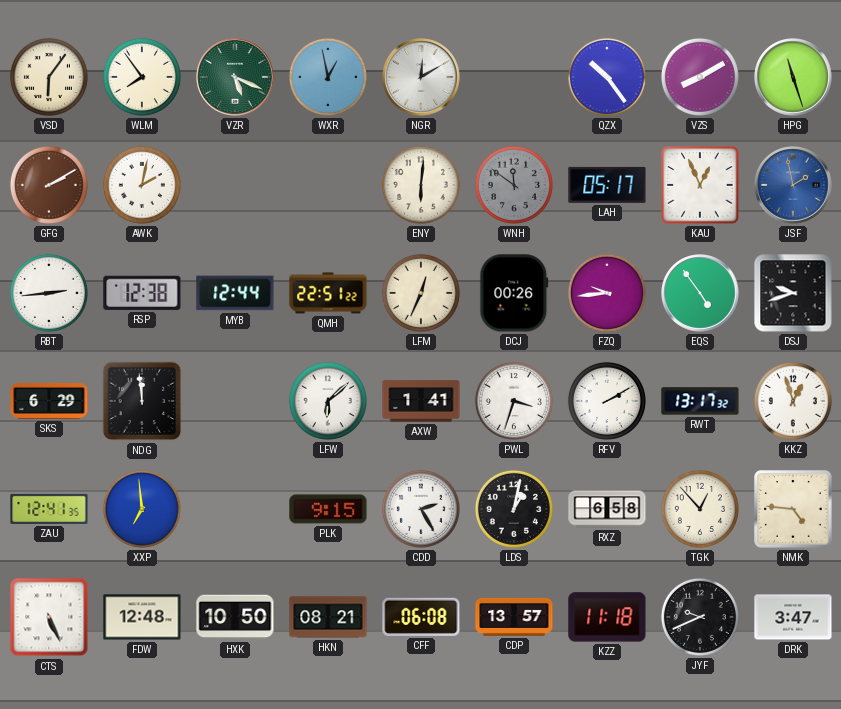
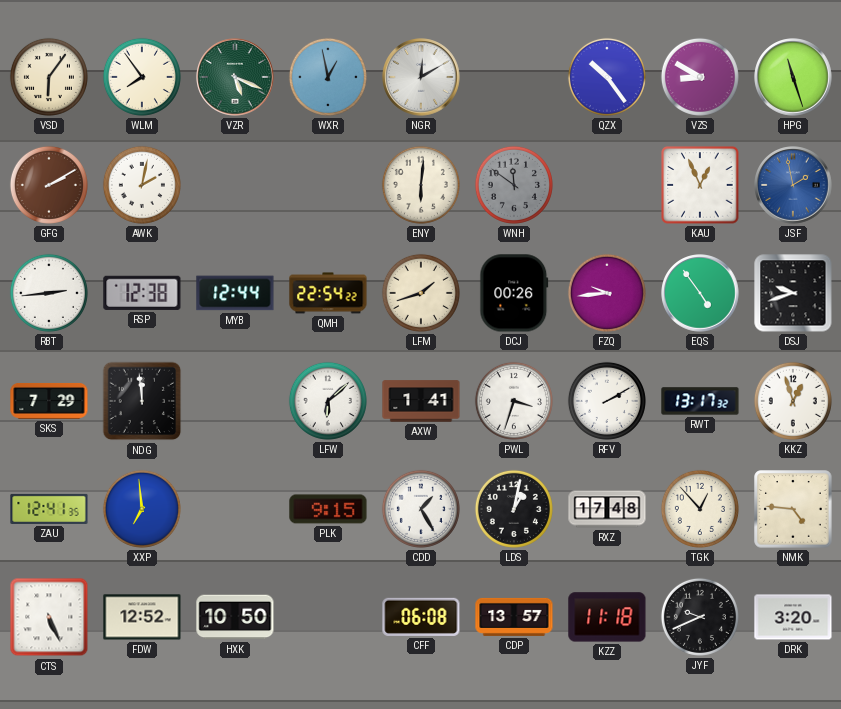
VZS: 8:10 -> 8:50 (700, 77)
LAH: 05:17 -> none (607, 185)
QMH: 22:51 -> 22:54 (328, 293)
LFM: 12:34 -> 1:42 (421, 293)
SKS: 6:29 -> 7:29 (49, 401)
CDD: 2:25 -> 1:25 (421, 509)
RXZ: 6:58 -> 17:48 (607, 509)
FDW: 12:48 -> 12:52 (142, 617)
HKN: 08:21 -> none (328, 617)
DRK: 3:47 -> 3:20 (793, 617)
